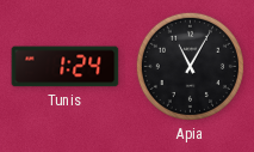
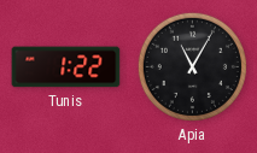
Tunis: 1:24 -> 1:22 (66, 67)
